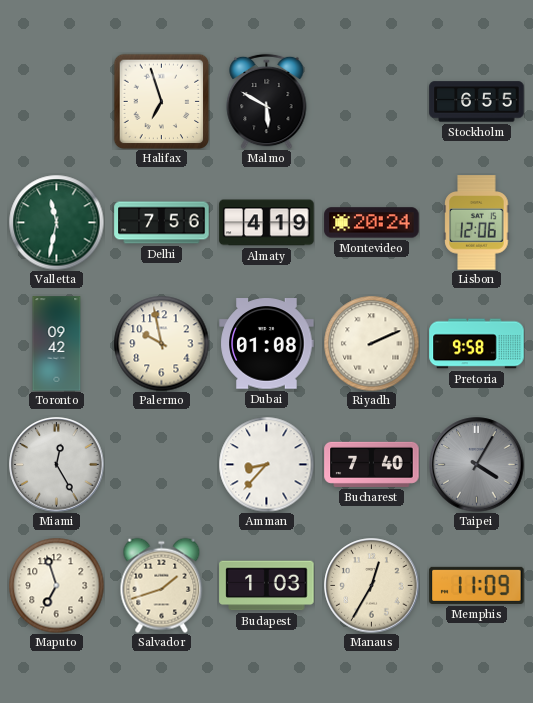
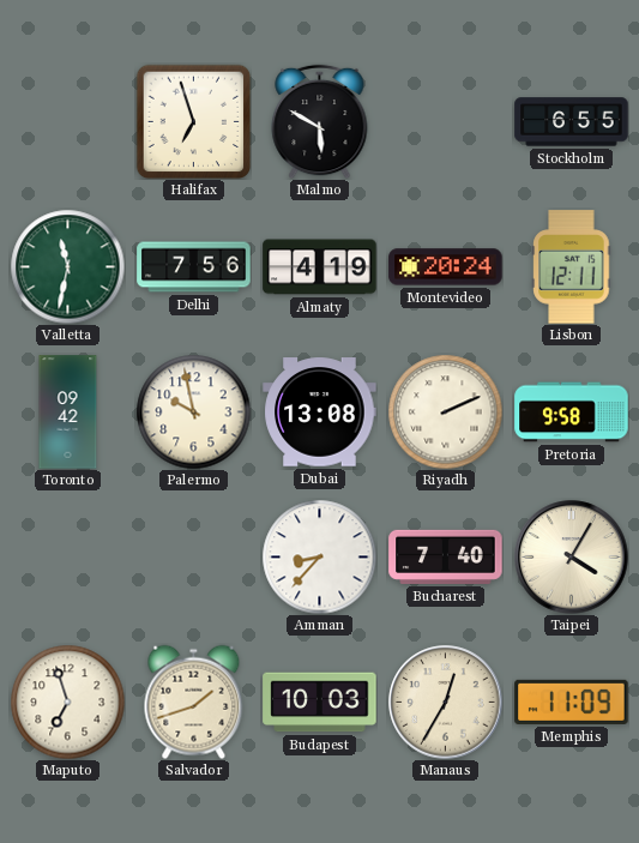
Lisbon: 12:06 -> 12:11 (572, 267)
Dubai: 01:08 -> 13:08 (320, 413)
Miami: 12:25 -> none (57, 465)
Taipei dial: grey -> cream (572, 558)
Budapest: 1:03 -> 10:03 (320, 703)
